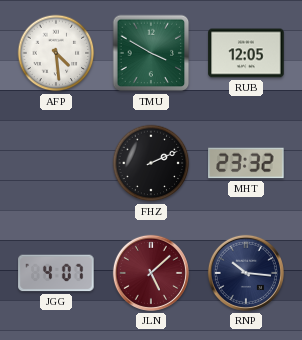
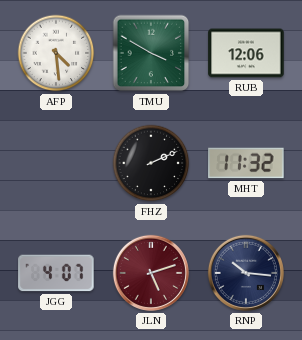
RUB: 12:05 -> 12:06 (246, 53)
MHT: 23:32 -> 11:32 (246, 163)
JLN: 5:08 -> 5:12 (151, 273)
